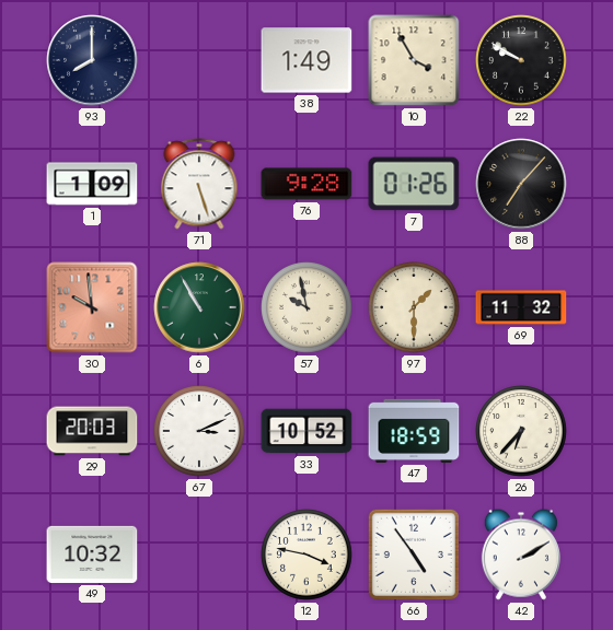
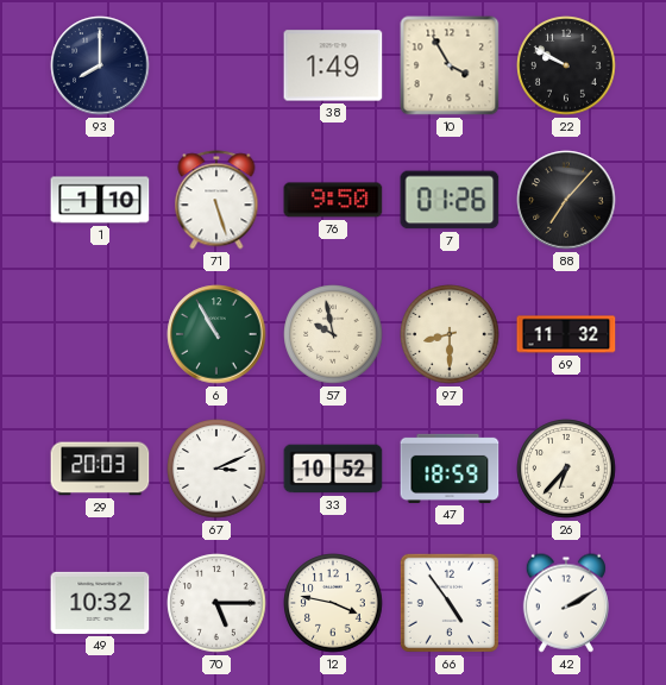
1: 1:09 -> 1:10 (100, 200)
76: 9:28 -> 9:50 (333, 200)
30: 9:59 -> none (92, 307)
97: 1:30 -> 8:30 (450, 334)
70: none -> 5:15 (216, 603)
